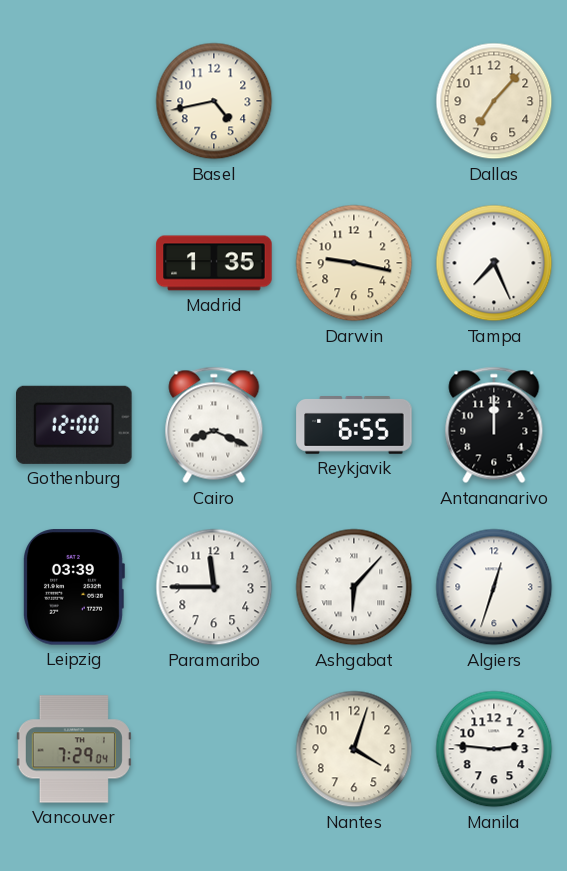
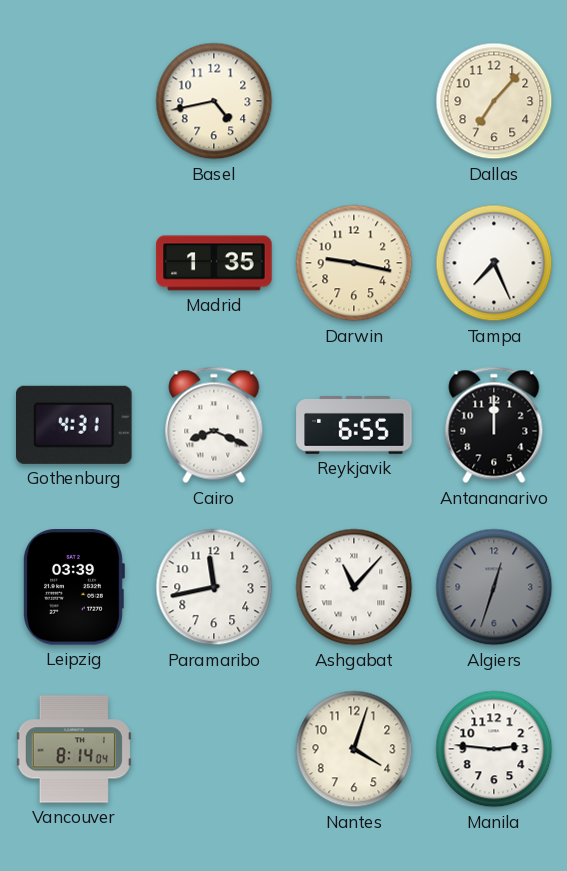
Gothenburg: 12:00 -> 4:31 (74, 425)
Paramaribo: 11:45 -> 11:43 (214, 587)
Ashgabat: 6:07 -> 11:07 (354, 587)
Algiers dial: white -> grey (494, 587)
Vancouver: 7:29 -> 8:14 (74, 749)
